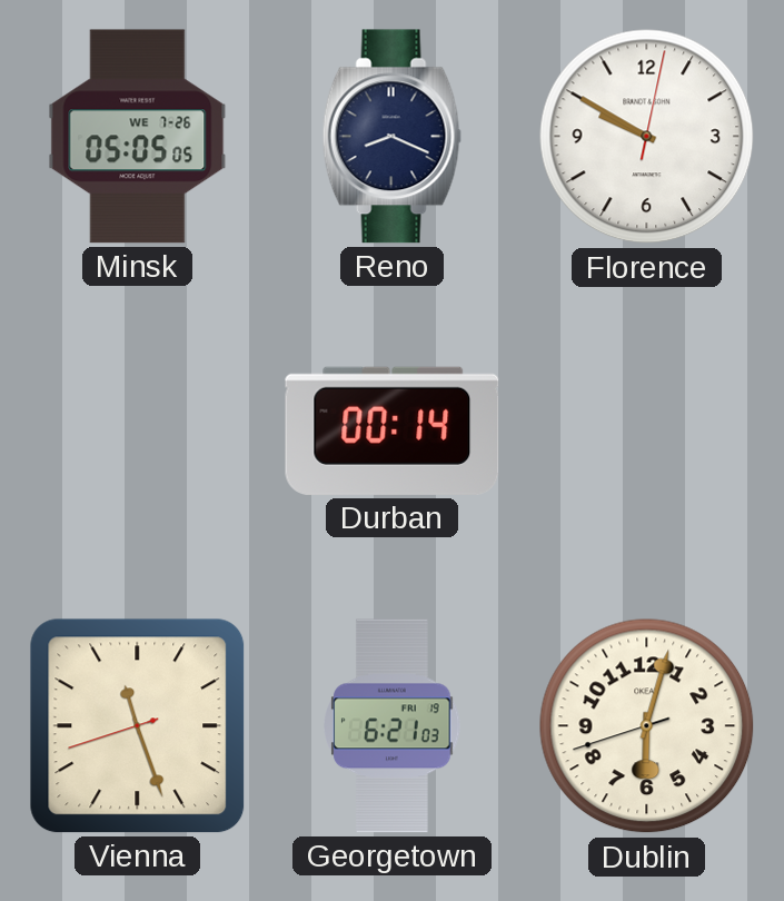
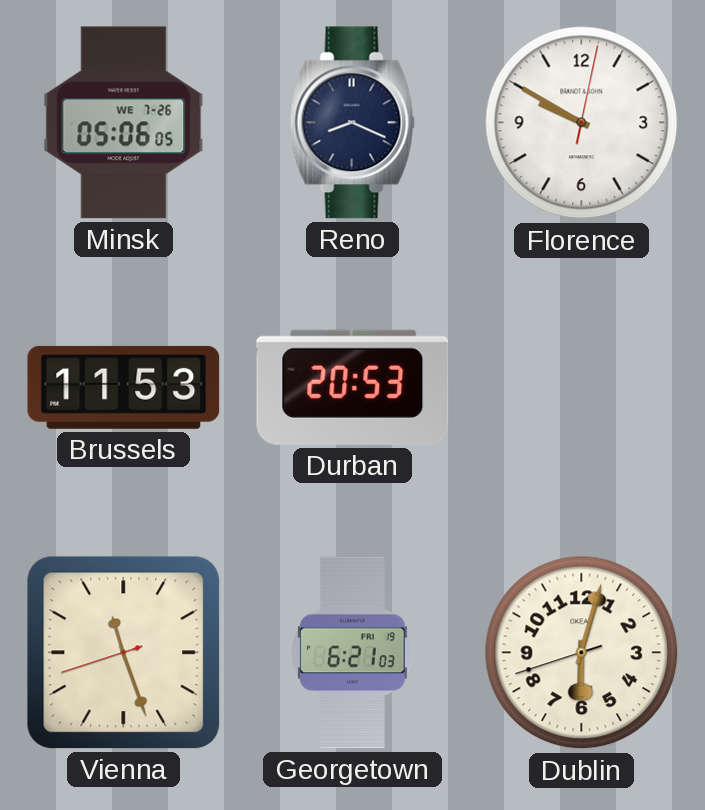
Minsk: 05:05 -> 05:06 (124, 123)
Brussels: none -> 11:53 (124, 387)
Durban: 00:14 -> 20:53 (353, 387)
